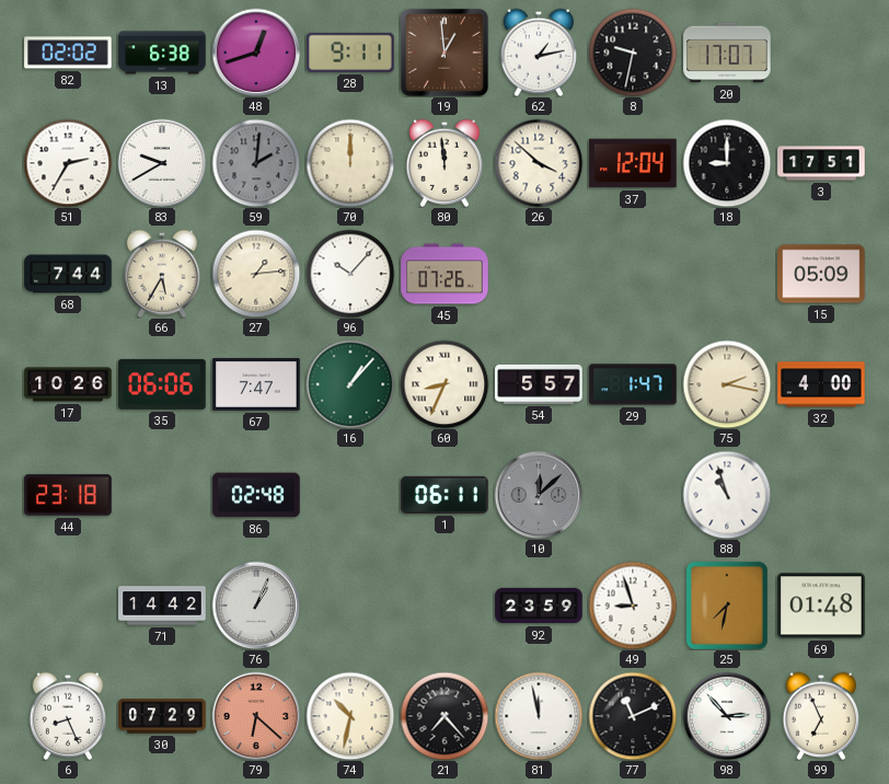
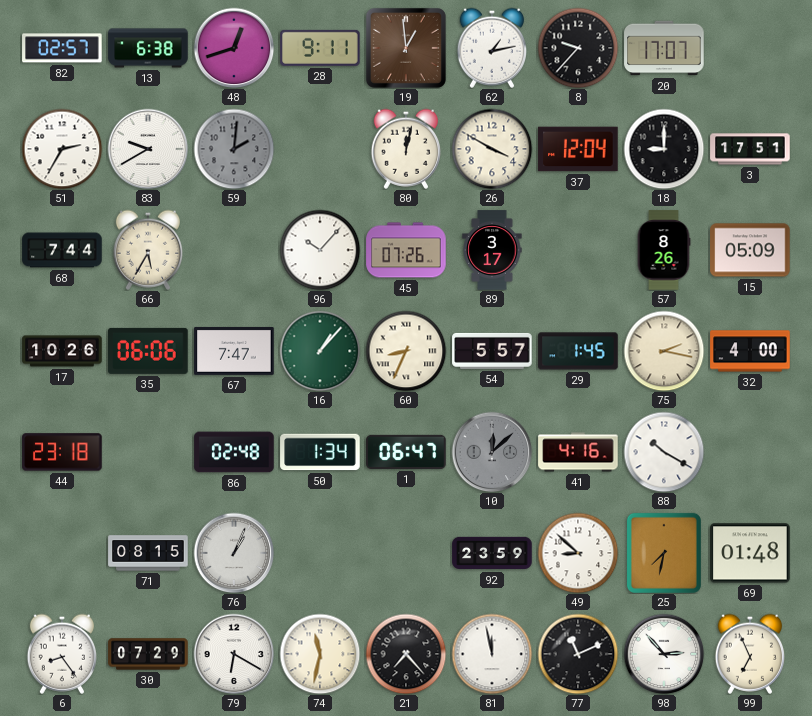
82: 02:02 -> 02:57 (62, 48)
8: 9:32 -> 9:37 (578, 48)
70: 12:00 -> none (350, 163)
80: 11:59 -> 12:02 (405, 149)
26: 3:52 -> 3:50 (492, 149)
27: 1:14 -> none (256, 274)
89: none -> 3:17 (492, 250)
57: none -> 8:26 (664, 250)
29: 1:47 -> 1:45 (578, 351)
50: none -> 1:34 (320, 452)
1: 06:11 -> 06:47 (406, 452)
41: none -> 4:16 (578, 452)
88: 10:57 -> 10:20 (664, 452)
71: 14:42 -> 08:15 (148, 553)
49: 8:57 -> 8:52 (578, 553)
6: 8:26 -> 8:24 (61, 654)
79: 6:22 -> 6:20 (234, 654)
79 dial: salmon -> white (234, 654)
74: 10:32 -> 11:32 (320, 654)
